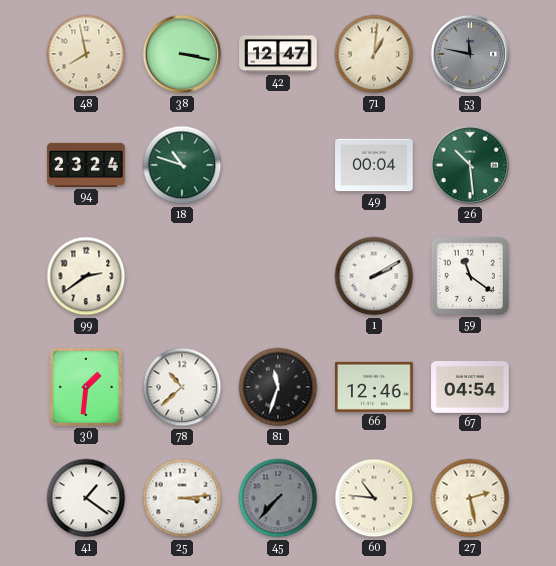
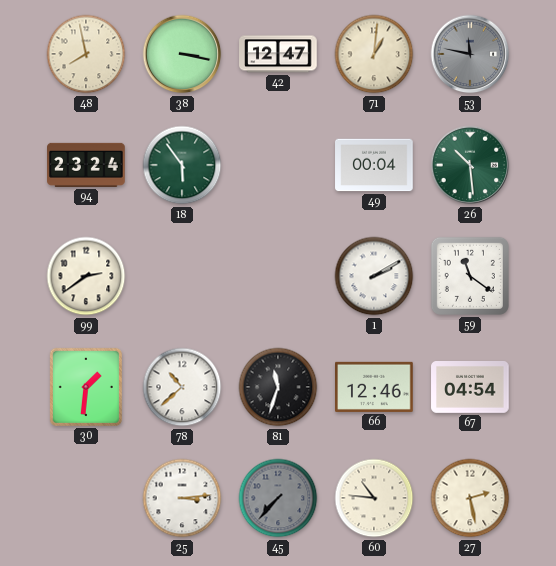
18: 10:48 -> 5:54 (182, 165)
41: 1:21 -> none (86, 498)
